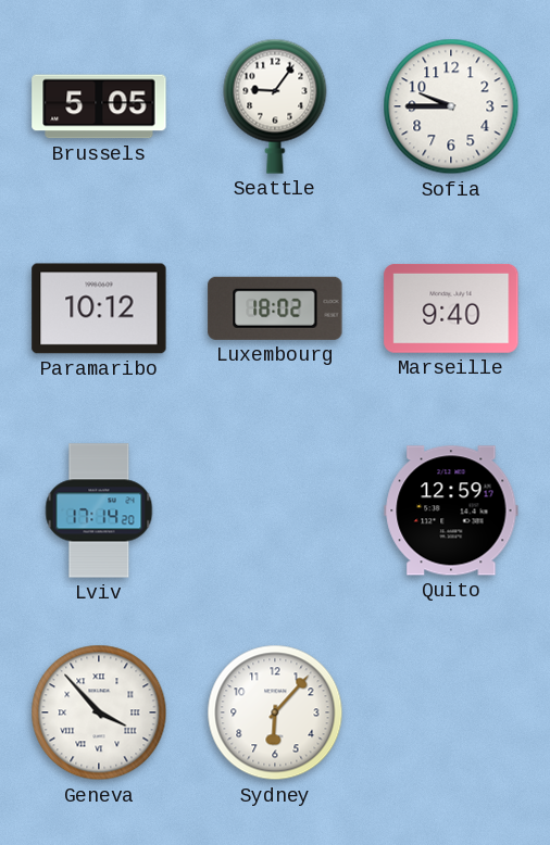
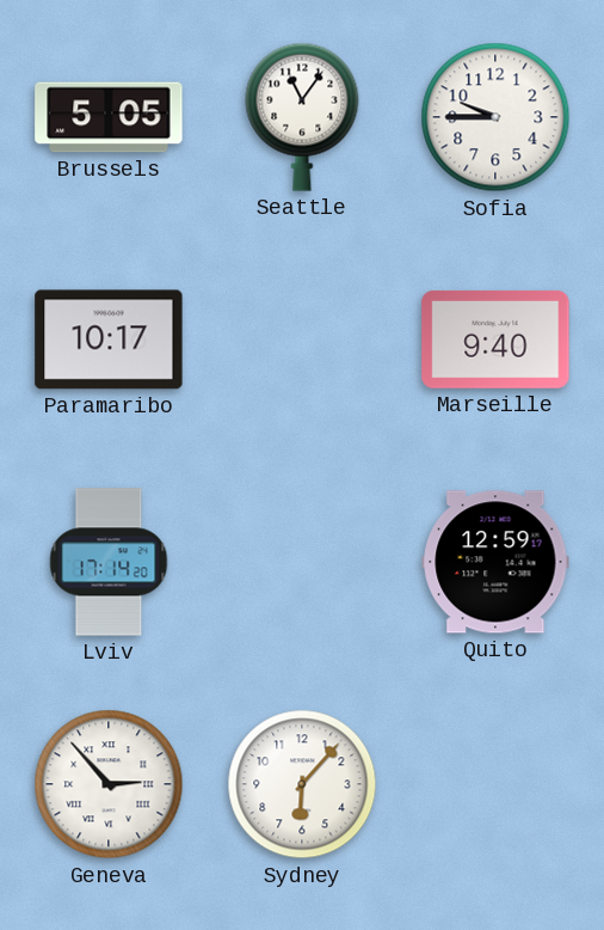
Seattle: 9:06 -> 11:06 (302, 117)
Paramaribo: 10:12 -> 10:17 (109, 339)
Luxembourg: 18:02 -> none (275, 308)
Geneva: 3:53 -> 2:53 (109, 784)
